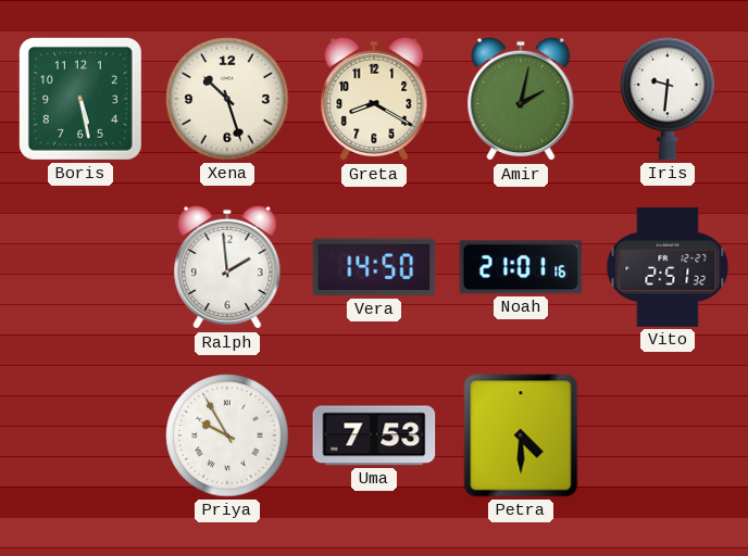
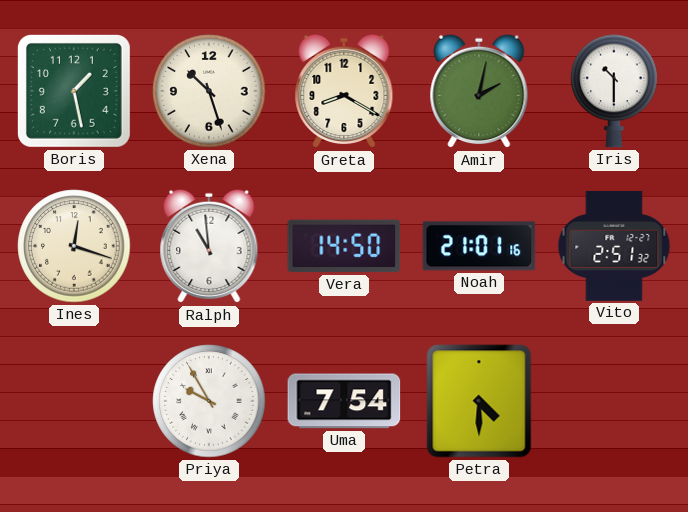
Boris: 5:28 -> 1:28 (74, 91)
Iris: 9:31 -> 10:30 (614, 91)
Ines: none -> 12:18 (74, 246)
Ralph: 1:59 -> 10:59 (209, 246)
Uma: 7:53 -> 7:54 (344, 401)
